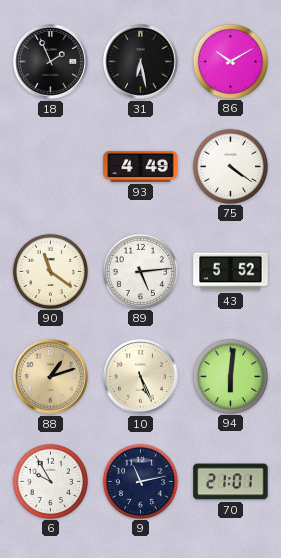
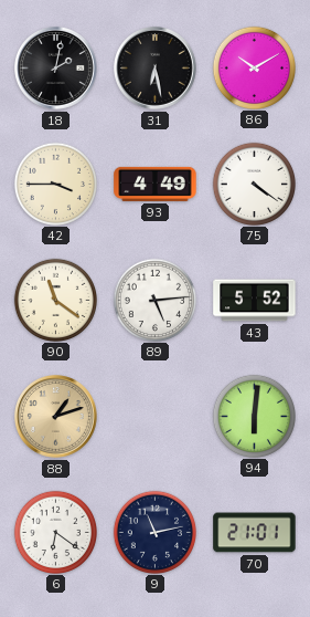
18: 1:56 -> 2:02 (56, 69)
42: none -> 3:45 (55, 184)
10: 5:26 -> none (141, 377)
6: 9:55 -> 6:21 (55, 532)
